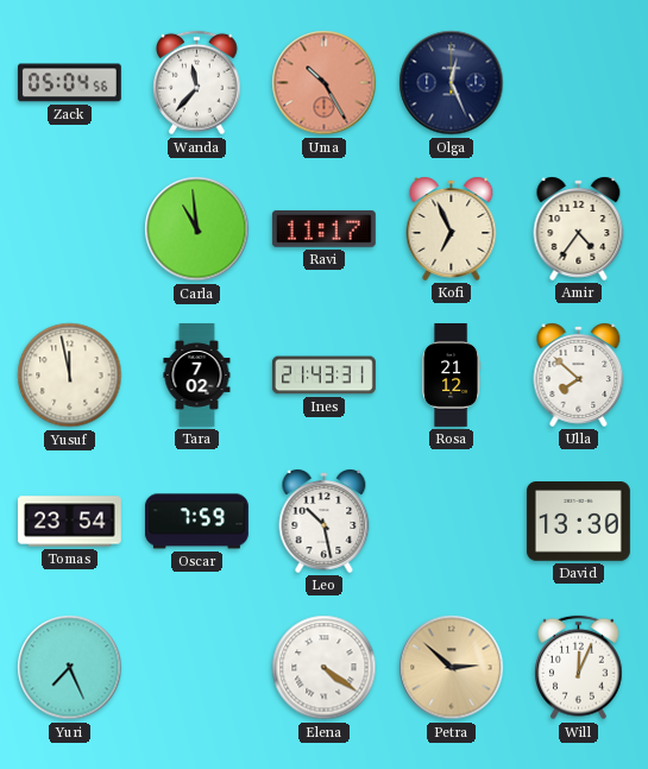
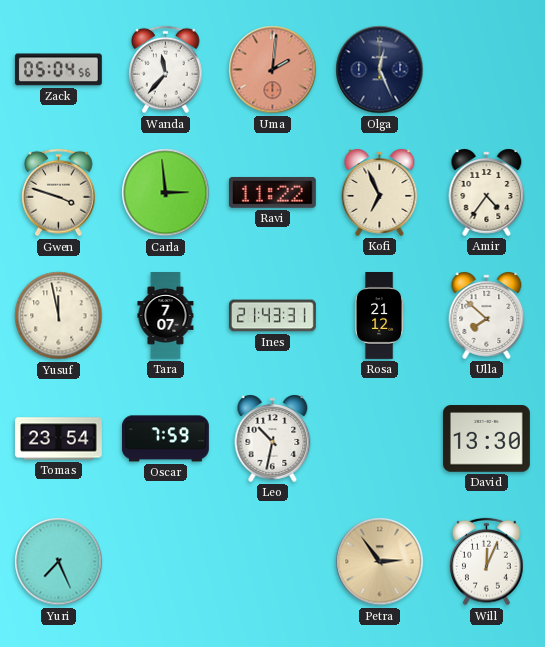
Uma: 10:25 -> 2:01 (273, 70)
Gwen: none -> 3:48 (59, 193)
Carla: 10:59 -> 2:59 (166, 193)
Ravi: 11:17 -> 11:22 (272, 192)
Tara: 7:02 -> 7:07 (166, 316)
Leo: 10:28 -> 10:32 (273, 438)
Elena: 4:21 -> none (325, 668)
Petra: 2:52 -> 2:54 (380, 562)
